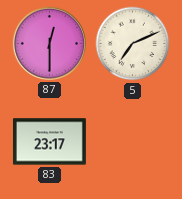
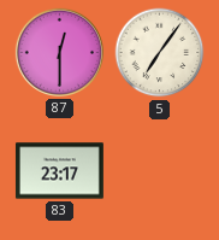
5: 7:11 -> 7:06 (160, 53)
